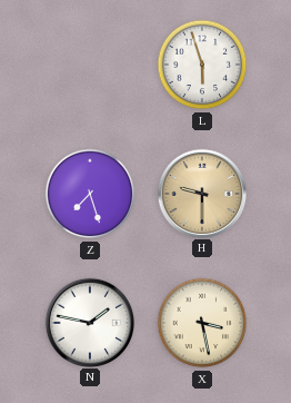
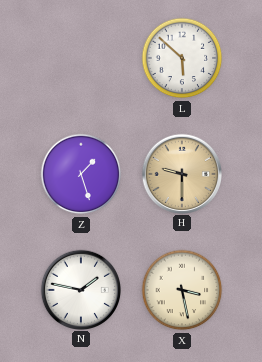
L: 5:57 -> 5:52 (182, 58)
Z: 7:27 -> 1:27 (81, 174)
